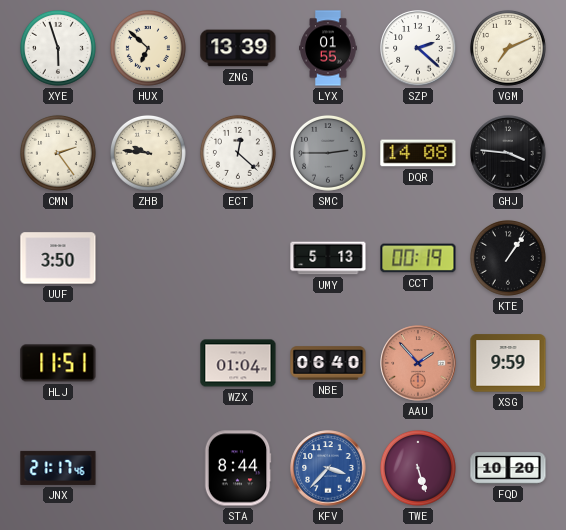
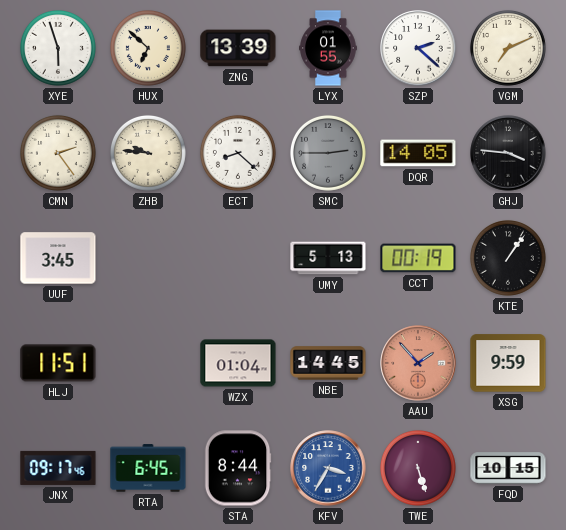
ECT: 12:22 -> 8:22 (238, 153)
DQR: 14:08 -> 14:05 (418, 153)
UUF: 3:50 -> 3:45 (58, 258)
NBE: 06:40 -> 14:45 (328, 363)
JNX: 21:17 -> 09:17 (58, 468)
RTA: none -> 6:45 (148, 468)
KFV: 3:37 -> 3:35 (328, 468)
FQD: 10:20 -> 10:15 (508, 468)
